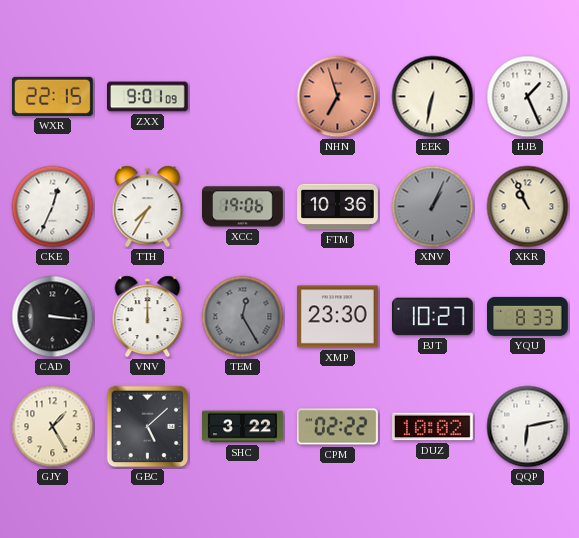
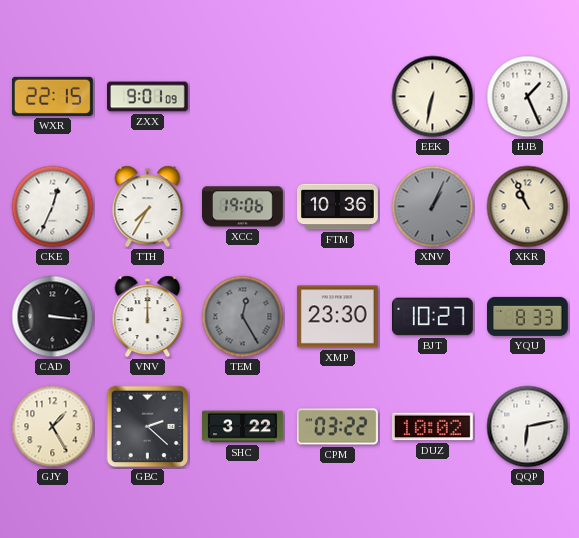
NHN: 6:57 -> none (338, 97)
GBC: 5:08 -> 2:22 (148, 427)
CPM: 02:22 -> 03:22 (337, 427)
